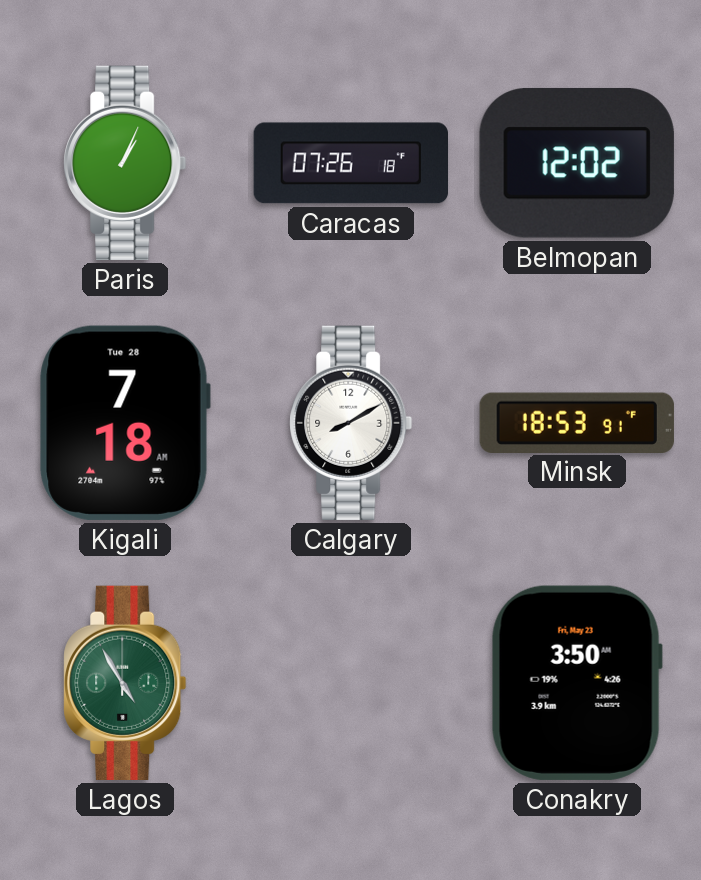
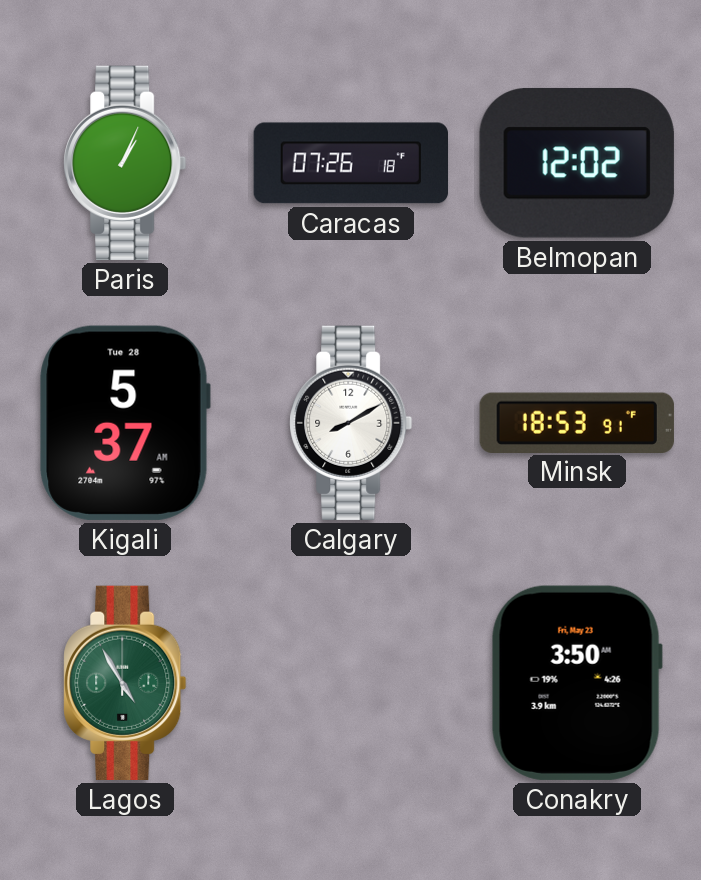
Kigali: 7:18 -> 5:37 (125, 423)
